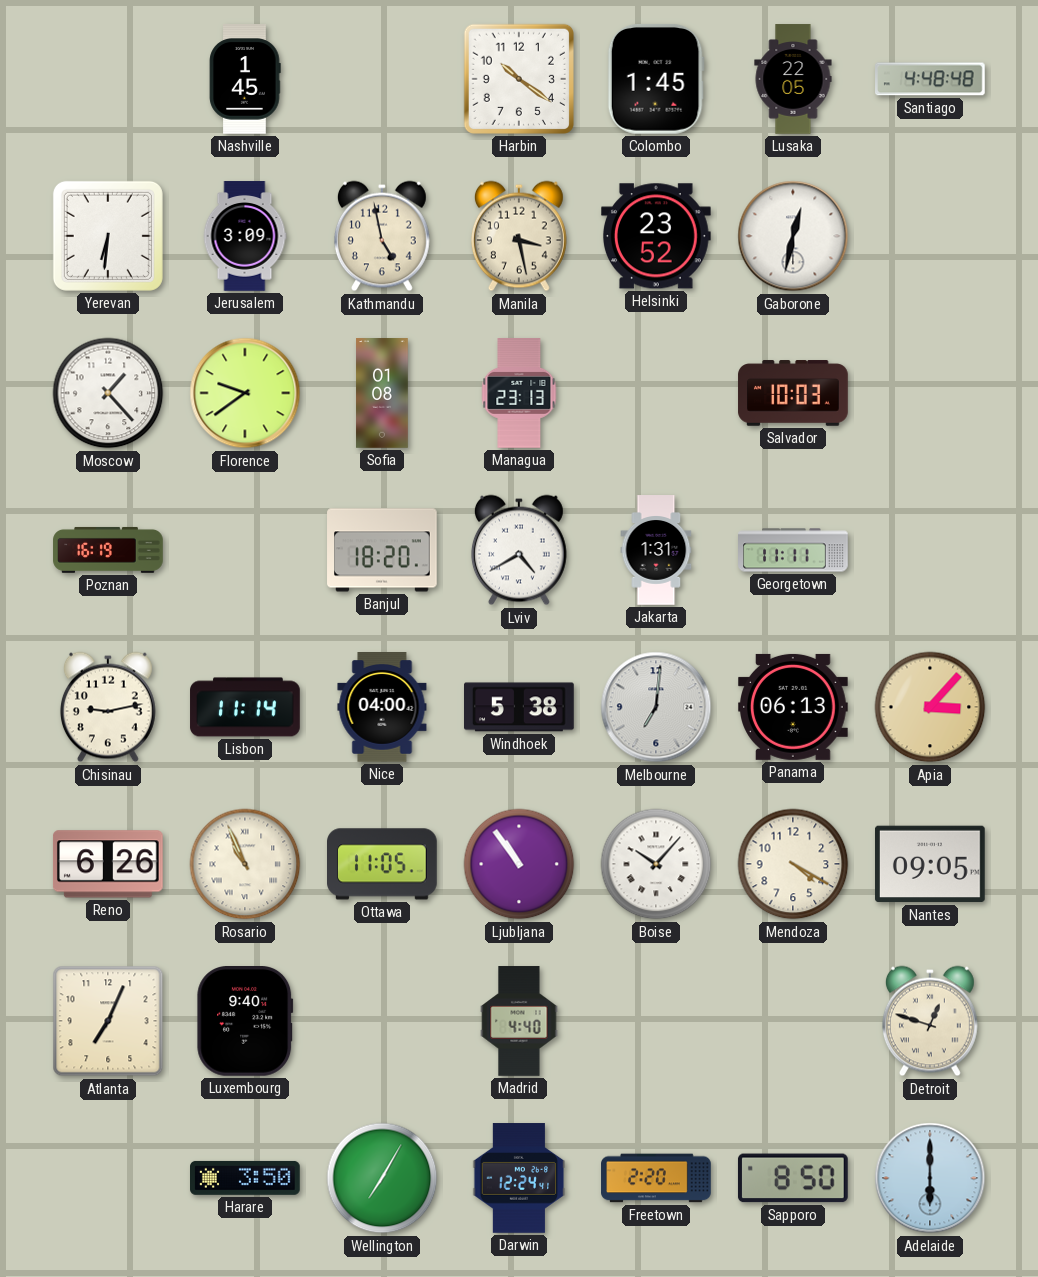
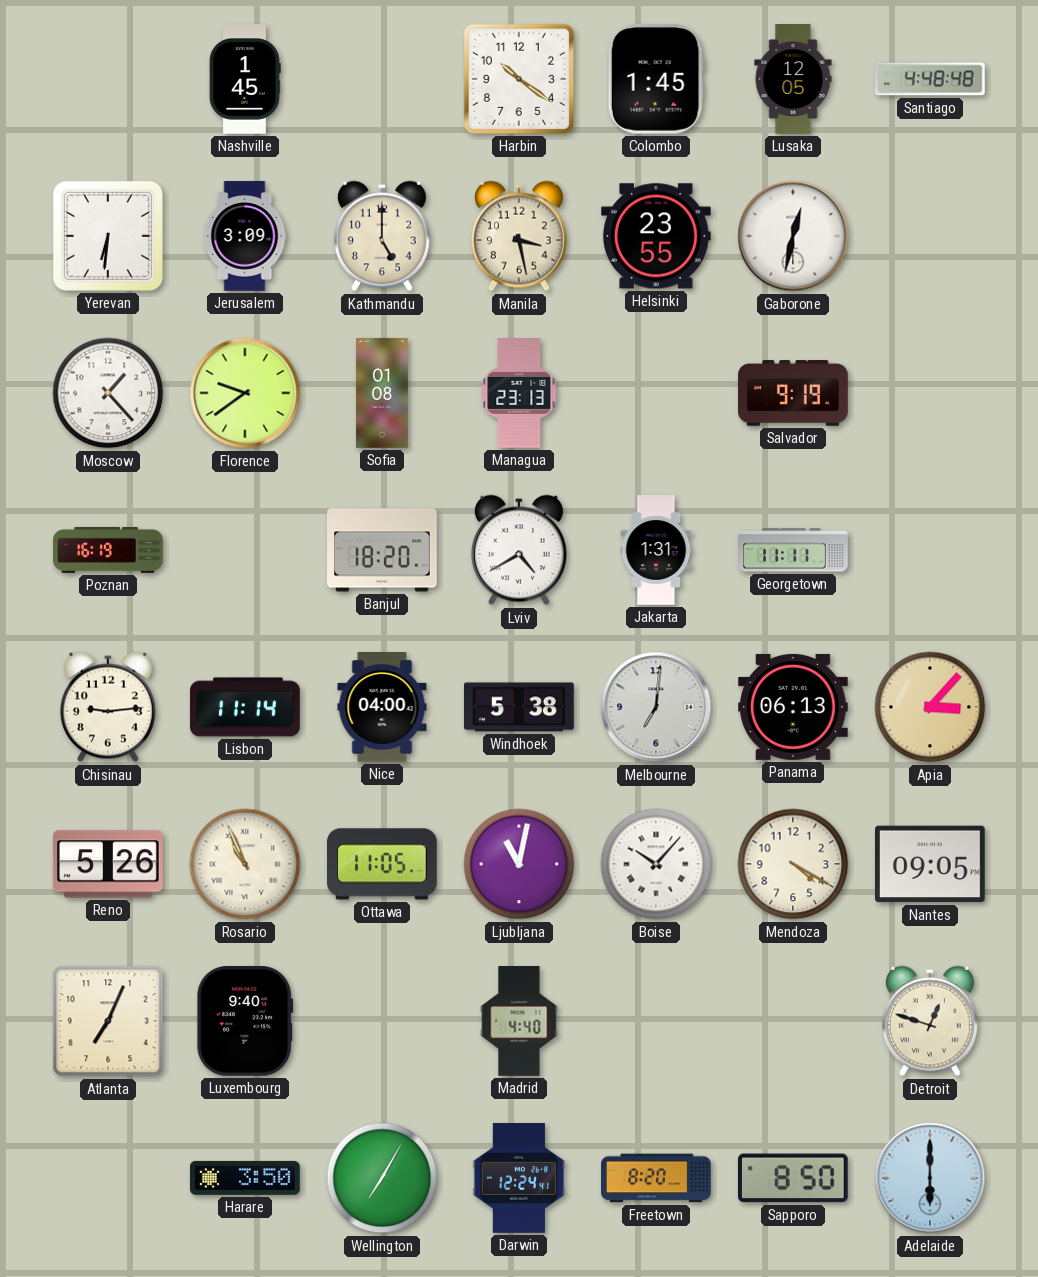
Lusaka: 22:05 -> 12:05 (793, 79)
Kathmandu: 4:58 -> 5:00 (382, 236)
Helsinki: 23:52 -> 23:55 (657, 236)
Salvador: 10:03 -> 9:19 (793, 393)
Chisinau: 9:13 -> 9:14 (108, 707)
Reno: 6:26 -> 5:26 (108, 864)
Ljubljana: 10:54 -> 11:02 (519, 864)
Freetown: 2:20 -> 8:20 (656, 1178)
